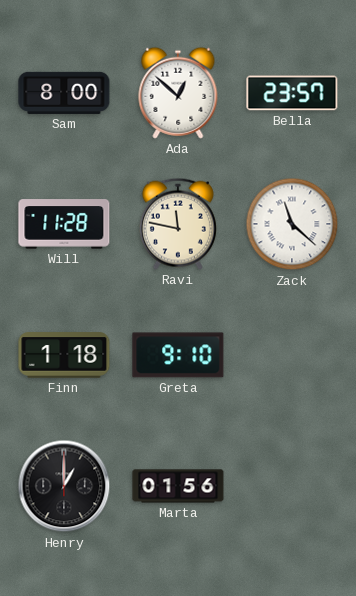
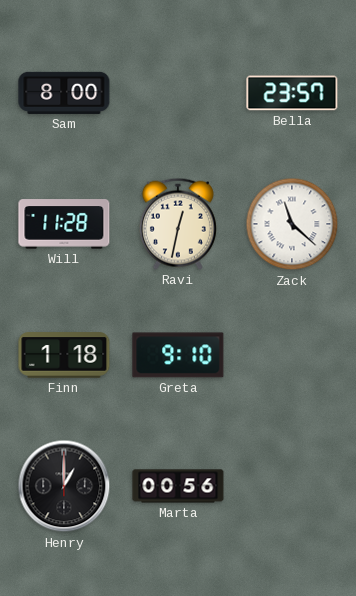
Ada: 12:52 -> none (178, 93)
Ravi: 11:47 -> 12:32 (178, 224)
Marta: 01:56 -> 00:56 (178, 486)
